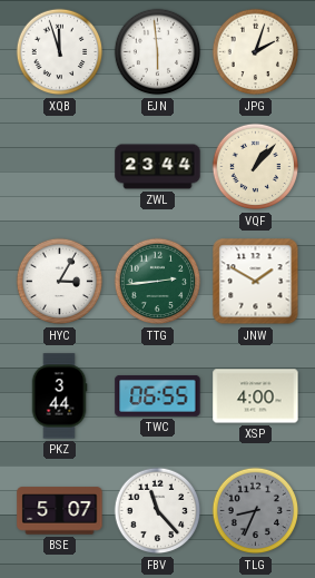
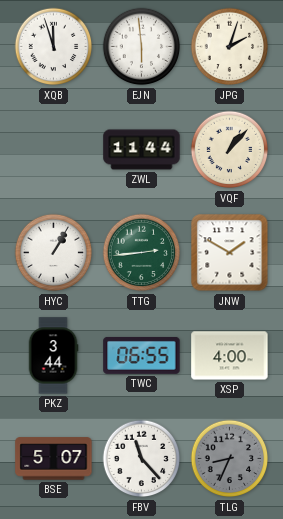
ZWL: 23:44 -> 11:44 (142, 150)
HYC: 3:05 -> 1:05 (54, 253)
